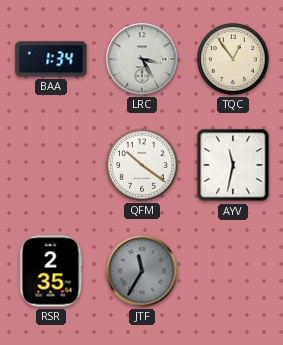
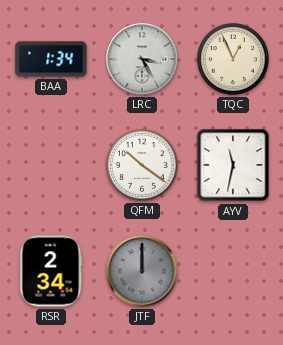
TQC: 12:54 -> 12:56 (234, 60)
RSR: 2:35 -> 2:34 (51, 271)
JTF: 11:35 -> 12:00 (142, 271)
